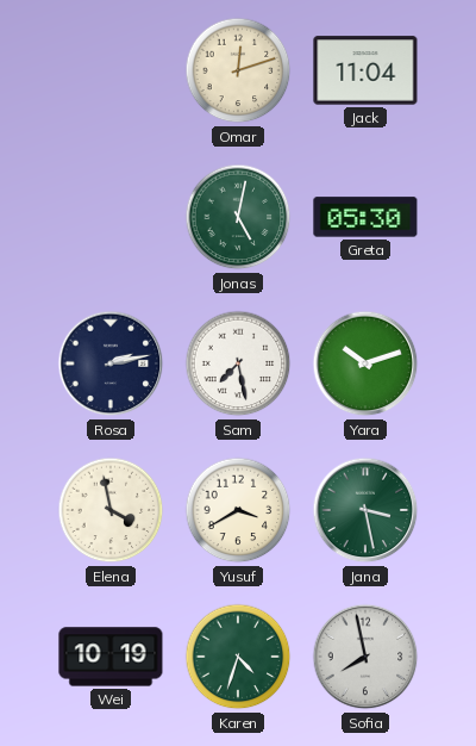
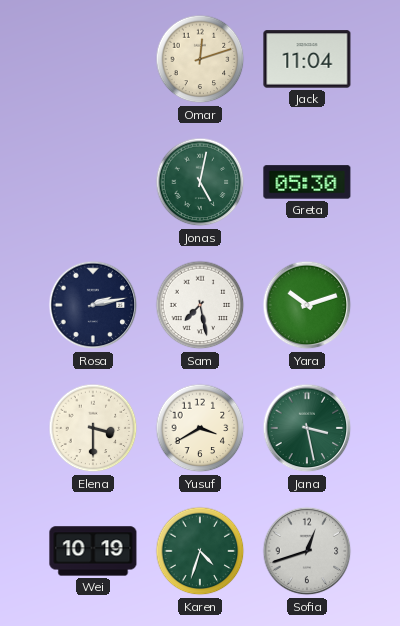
Elena: 3:58 -> 3:30 (93, 428)
Sofia: 7:58 -> 12:42 (307, 551)
